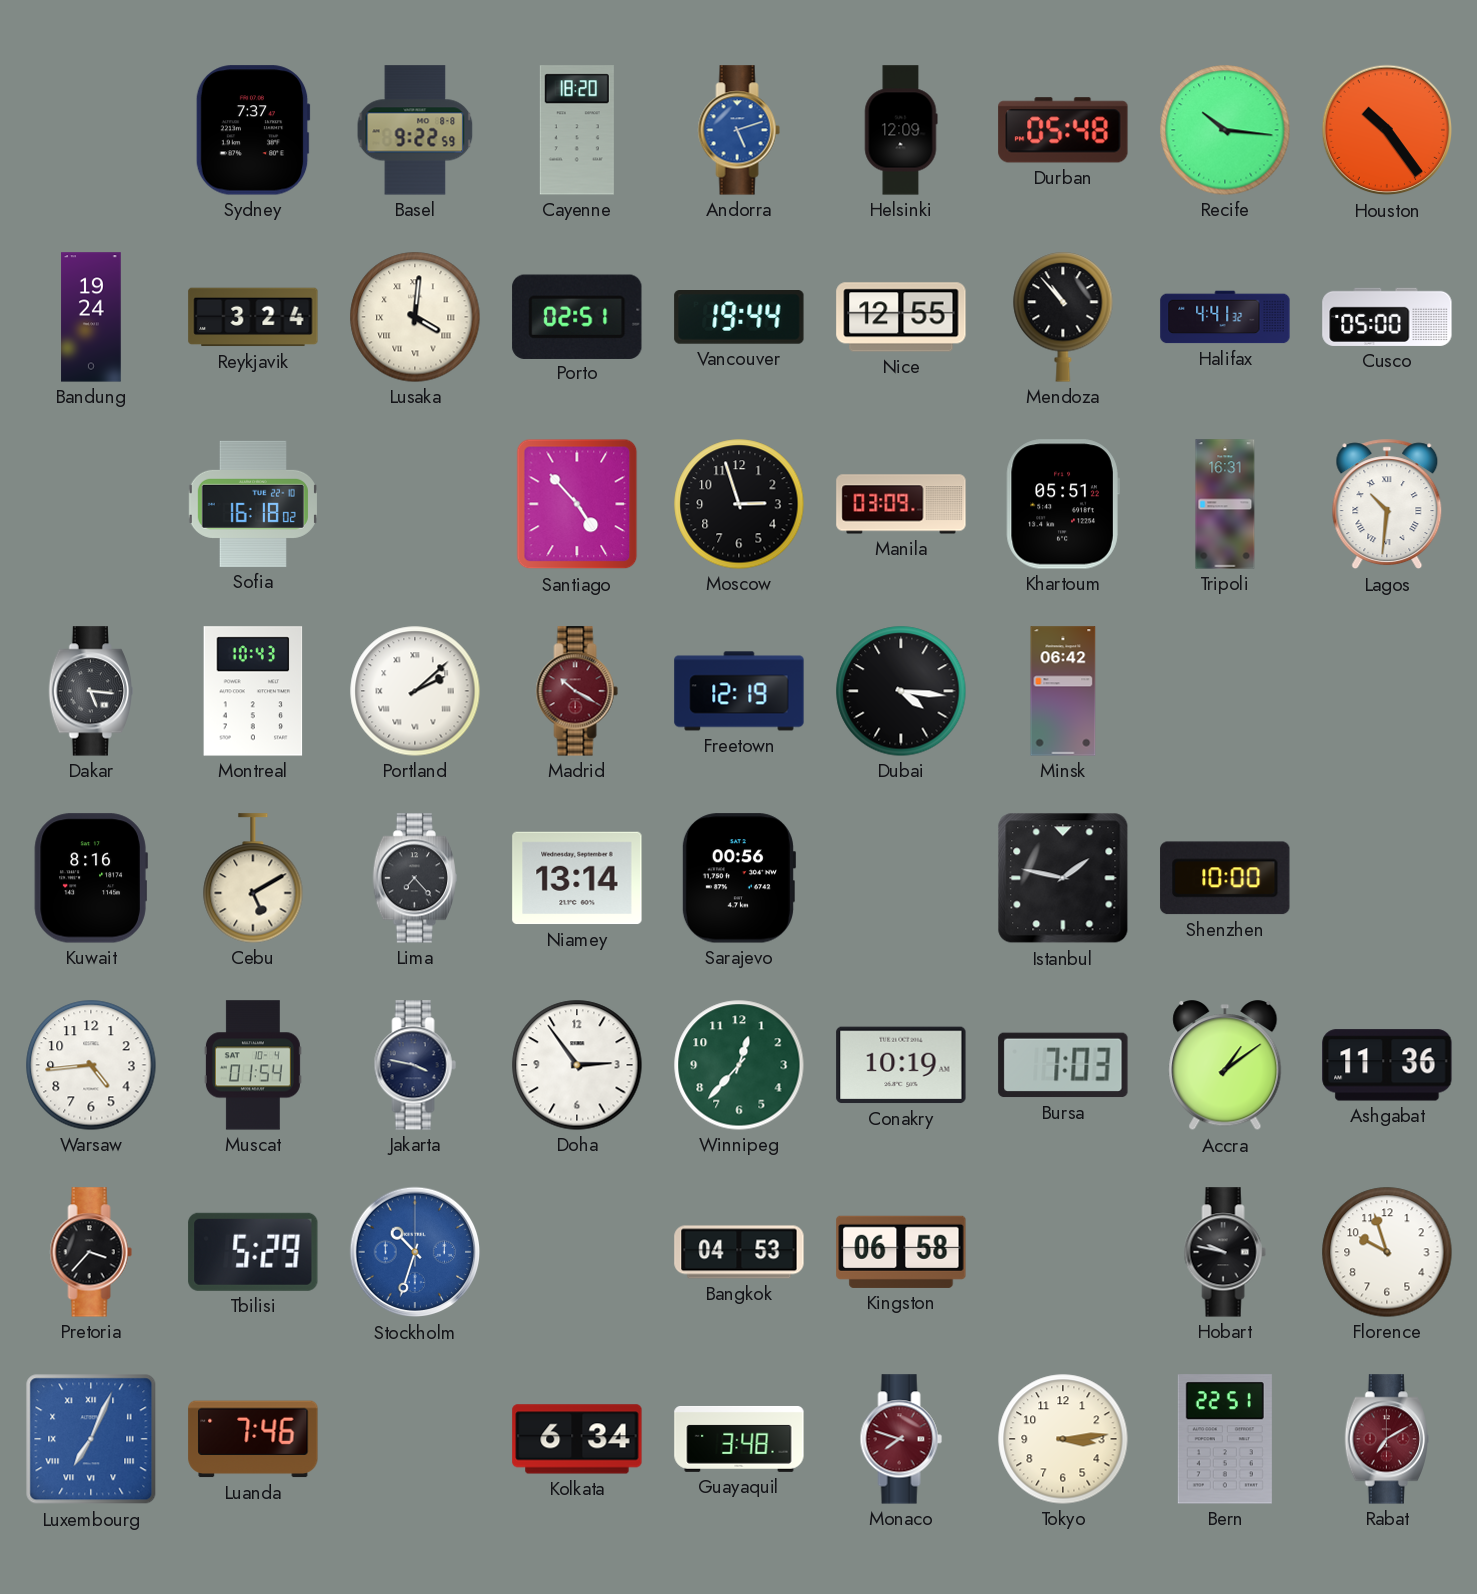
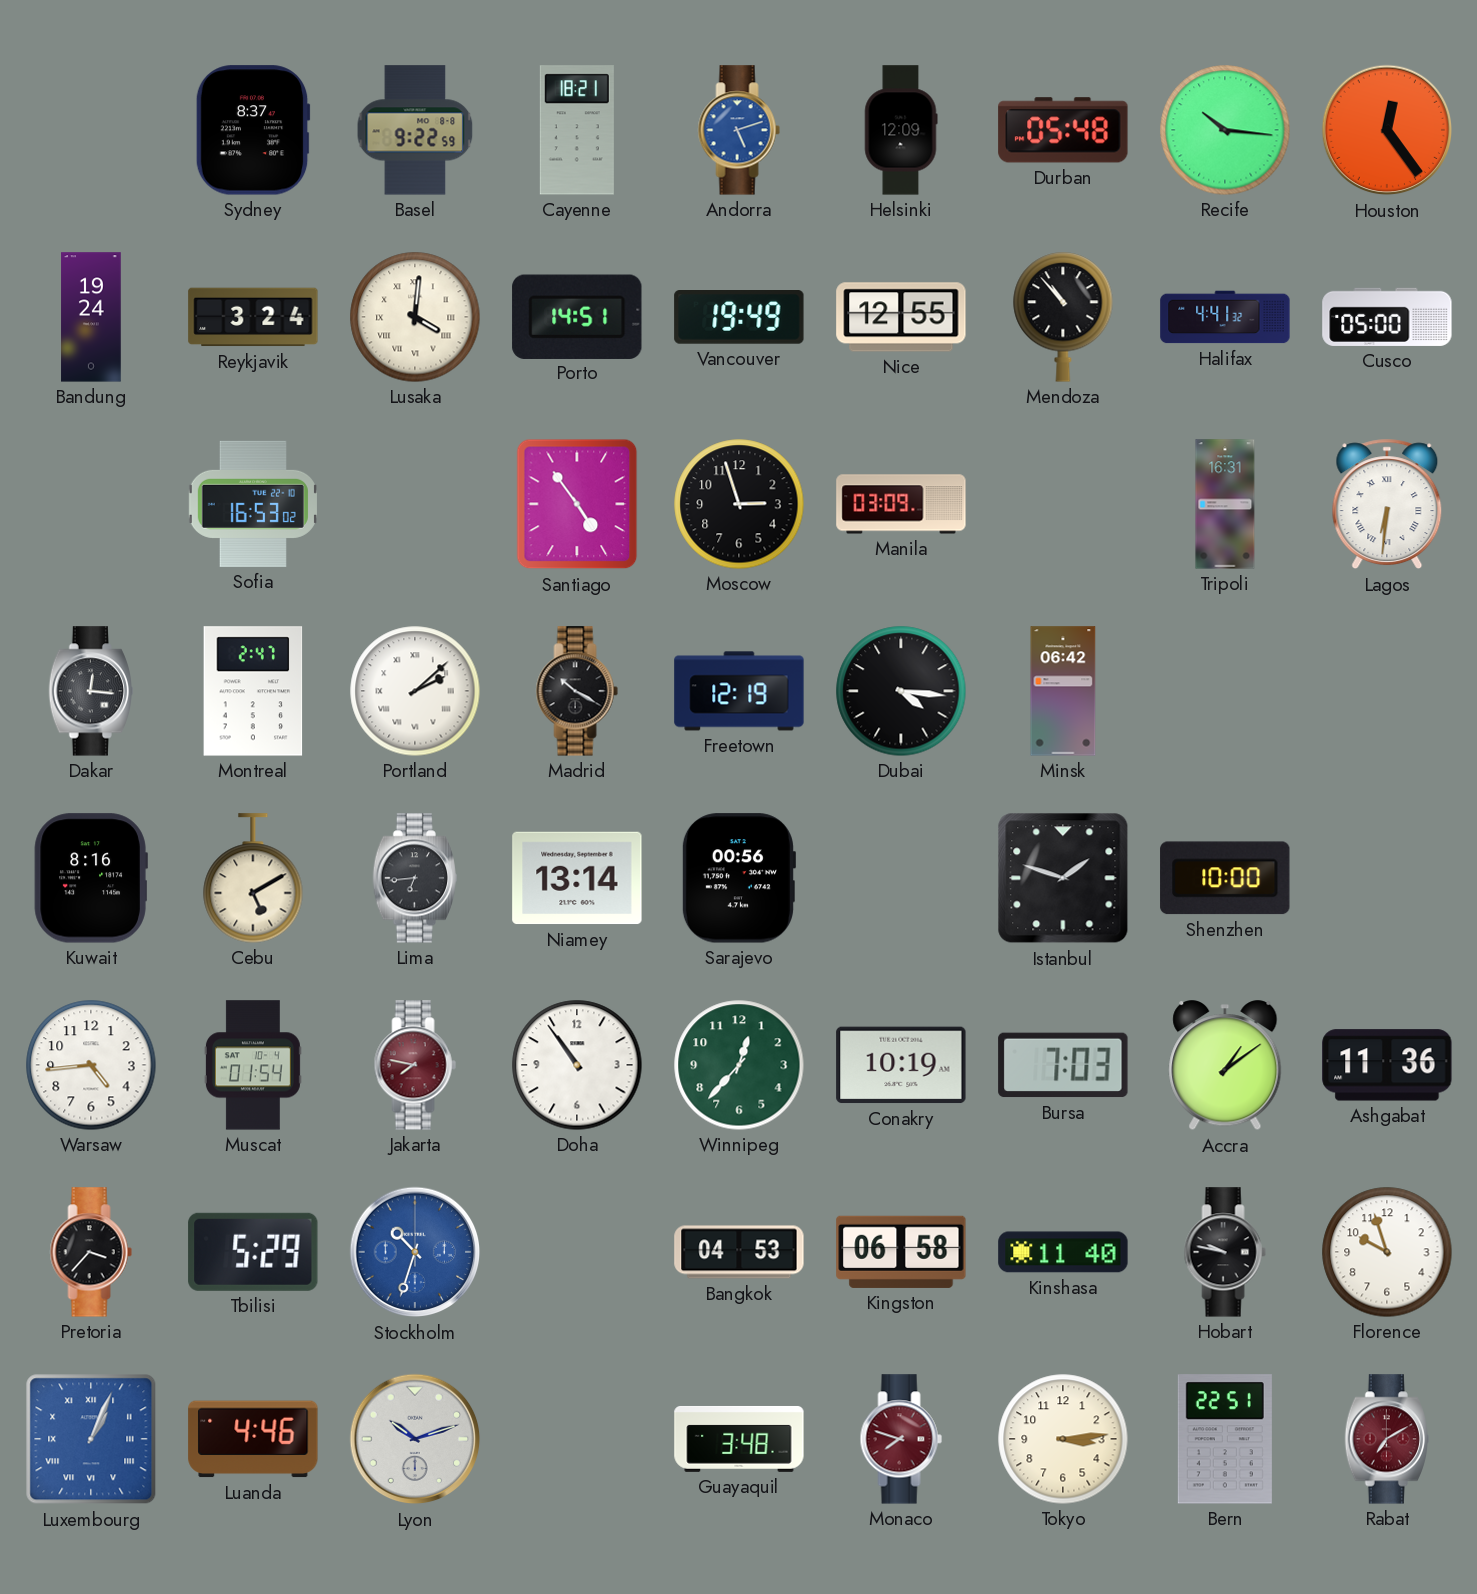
Sydney: 7:37 -> 8:37 (253, 130)
Cayenne: 18:20 -> 18:21 (577, 130)
Houston: 10:24 -> 12:24 (1387, 130)
Porto: 02:51 -> 14:51 (577, 316)
Vancouver: 19:44 -> 19:49 (739, 318)
Sofia: 16:18 -> 16:53 (253, 504)
Santiago: 4:53 -> 4:54 (577, 504)
Khartoum: 05:51 -> none (1063, 504)
Lagos: 10:31 -> 6:31 (1387, 504)
Dakar: 5:16 -> 12:16 (90, 691)
Montreal: 10:43 -> 2:47 (253, 691)
Madrid dial: burgundy -> black (577, 691)
Lima: 7:23 -> 6:44 (414, 878)
Istanbul: 1:47 -> 1:48 (1063, 878)
Jakarta: 3:47 -> 7:47 (415, 1065)
Jakarta dial: navy -> burgundy (415, 1065)
Doha: 2:54 -> 10:54 (577, 1065)
Kinshasa: none -> 11:40 (1063, 1252)
Luxembourg: 7:04 -> 1:04 (91, 1439)
Luanda: 7:46 -> 4:46 (253, 1439)
Lyon: none -> 10:12 (415, 1439)
Kolkata: 6:34 -> none (577, 1439)
